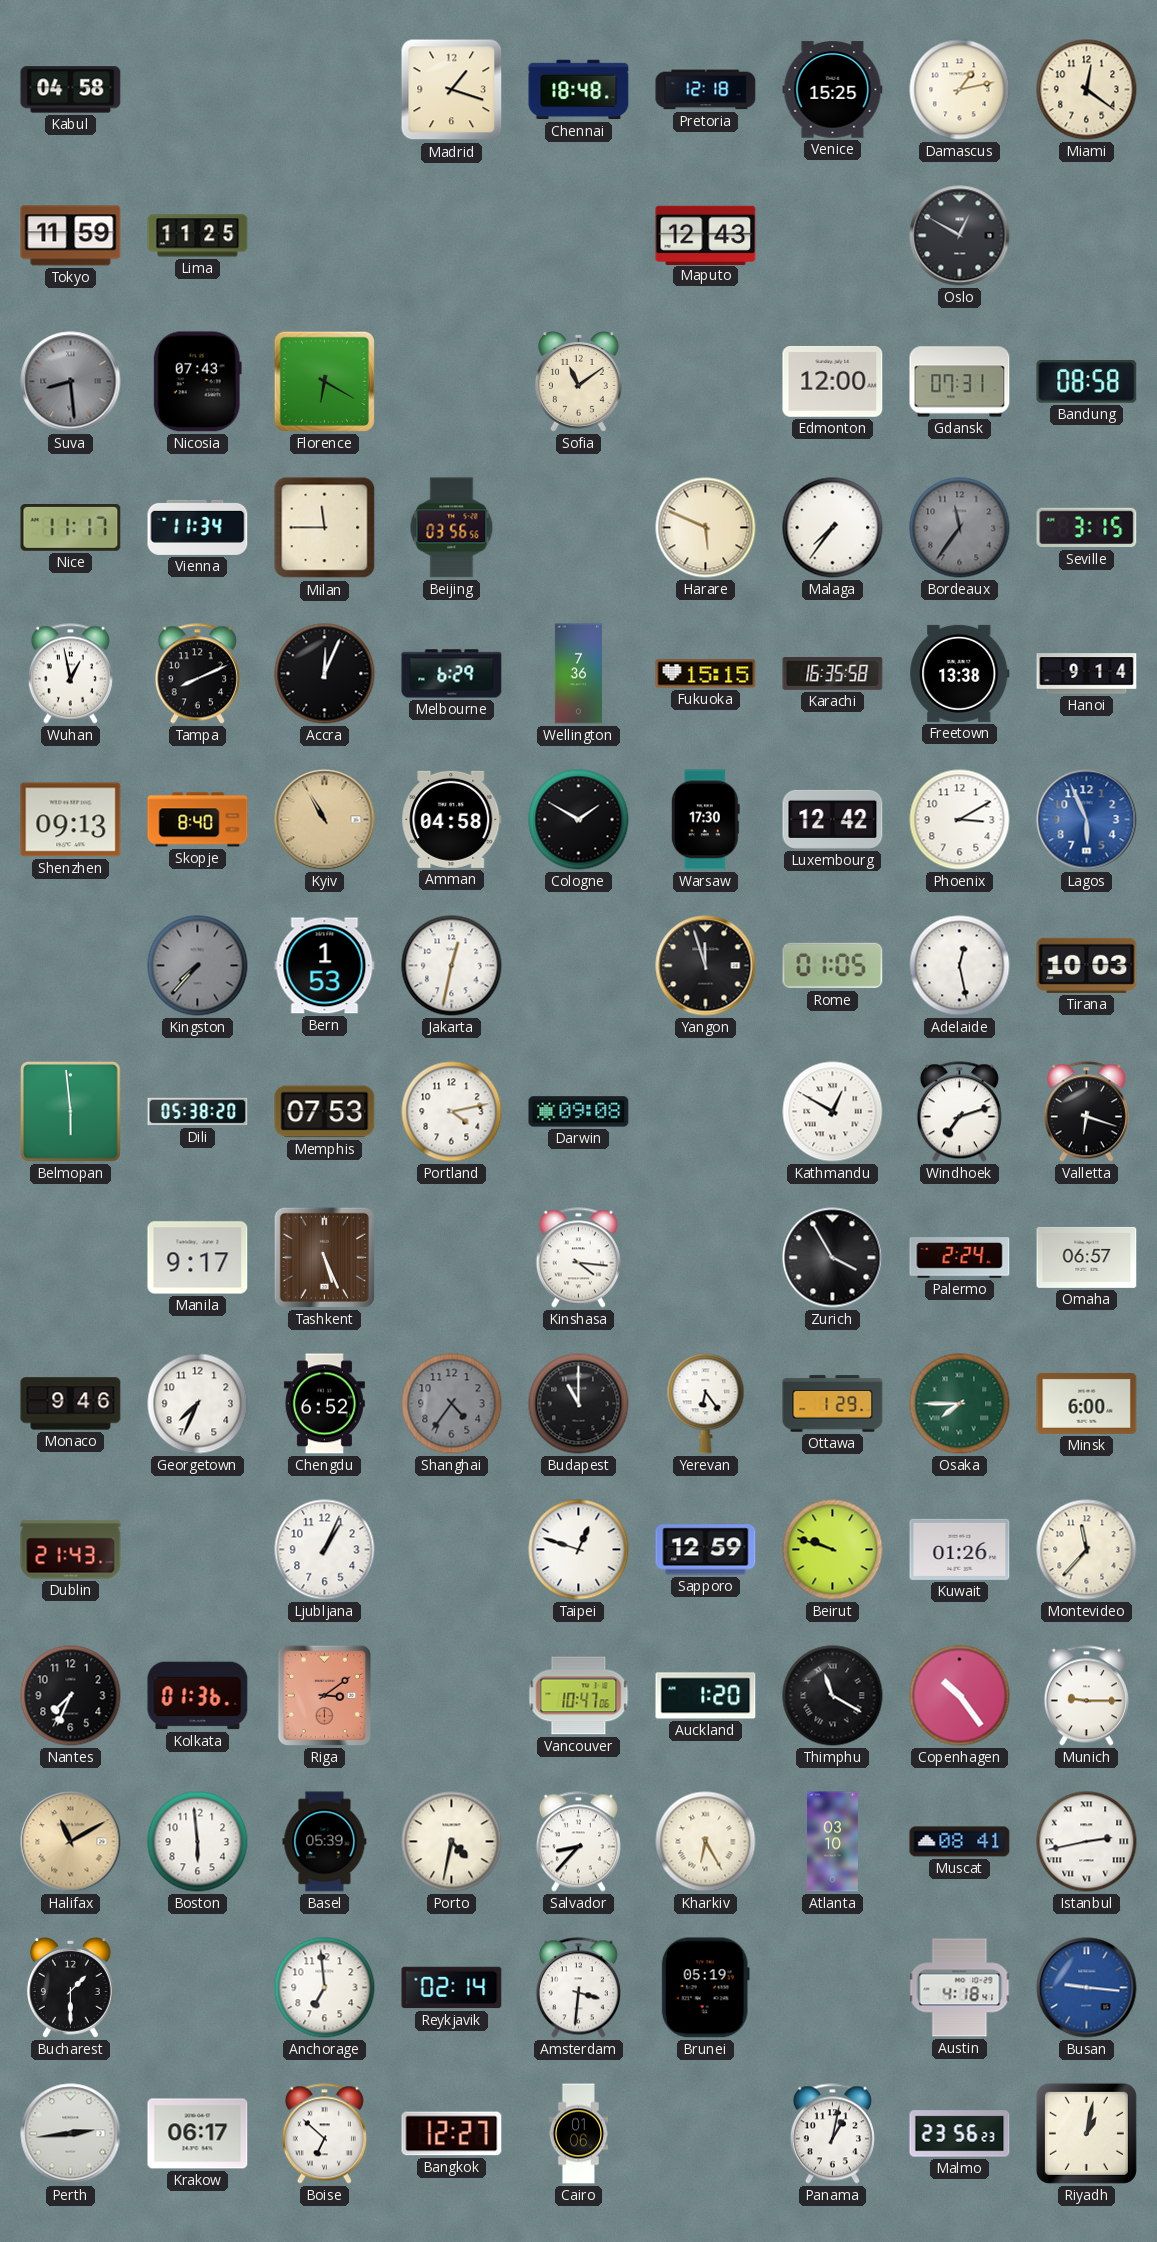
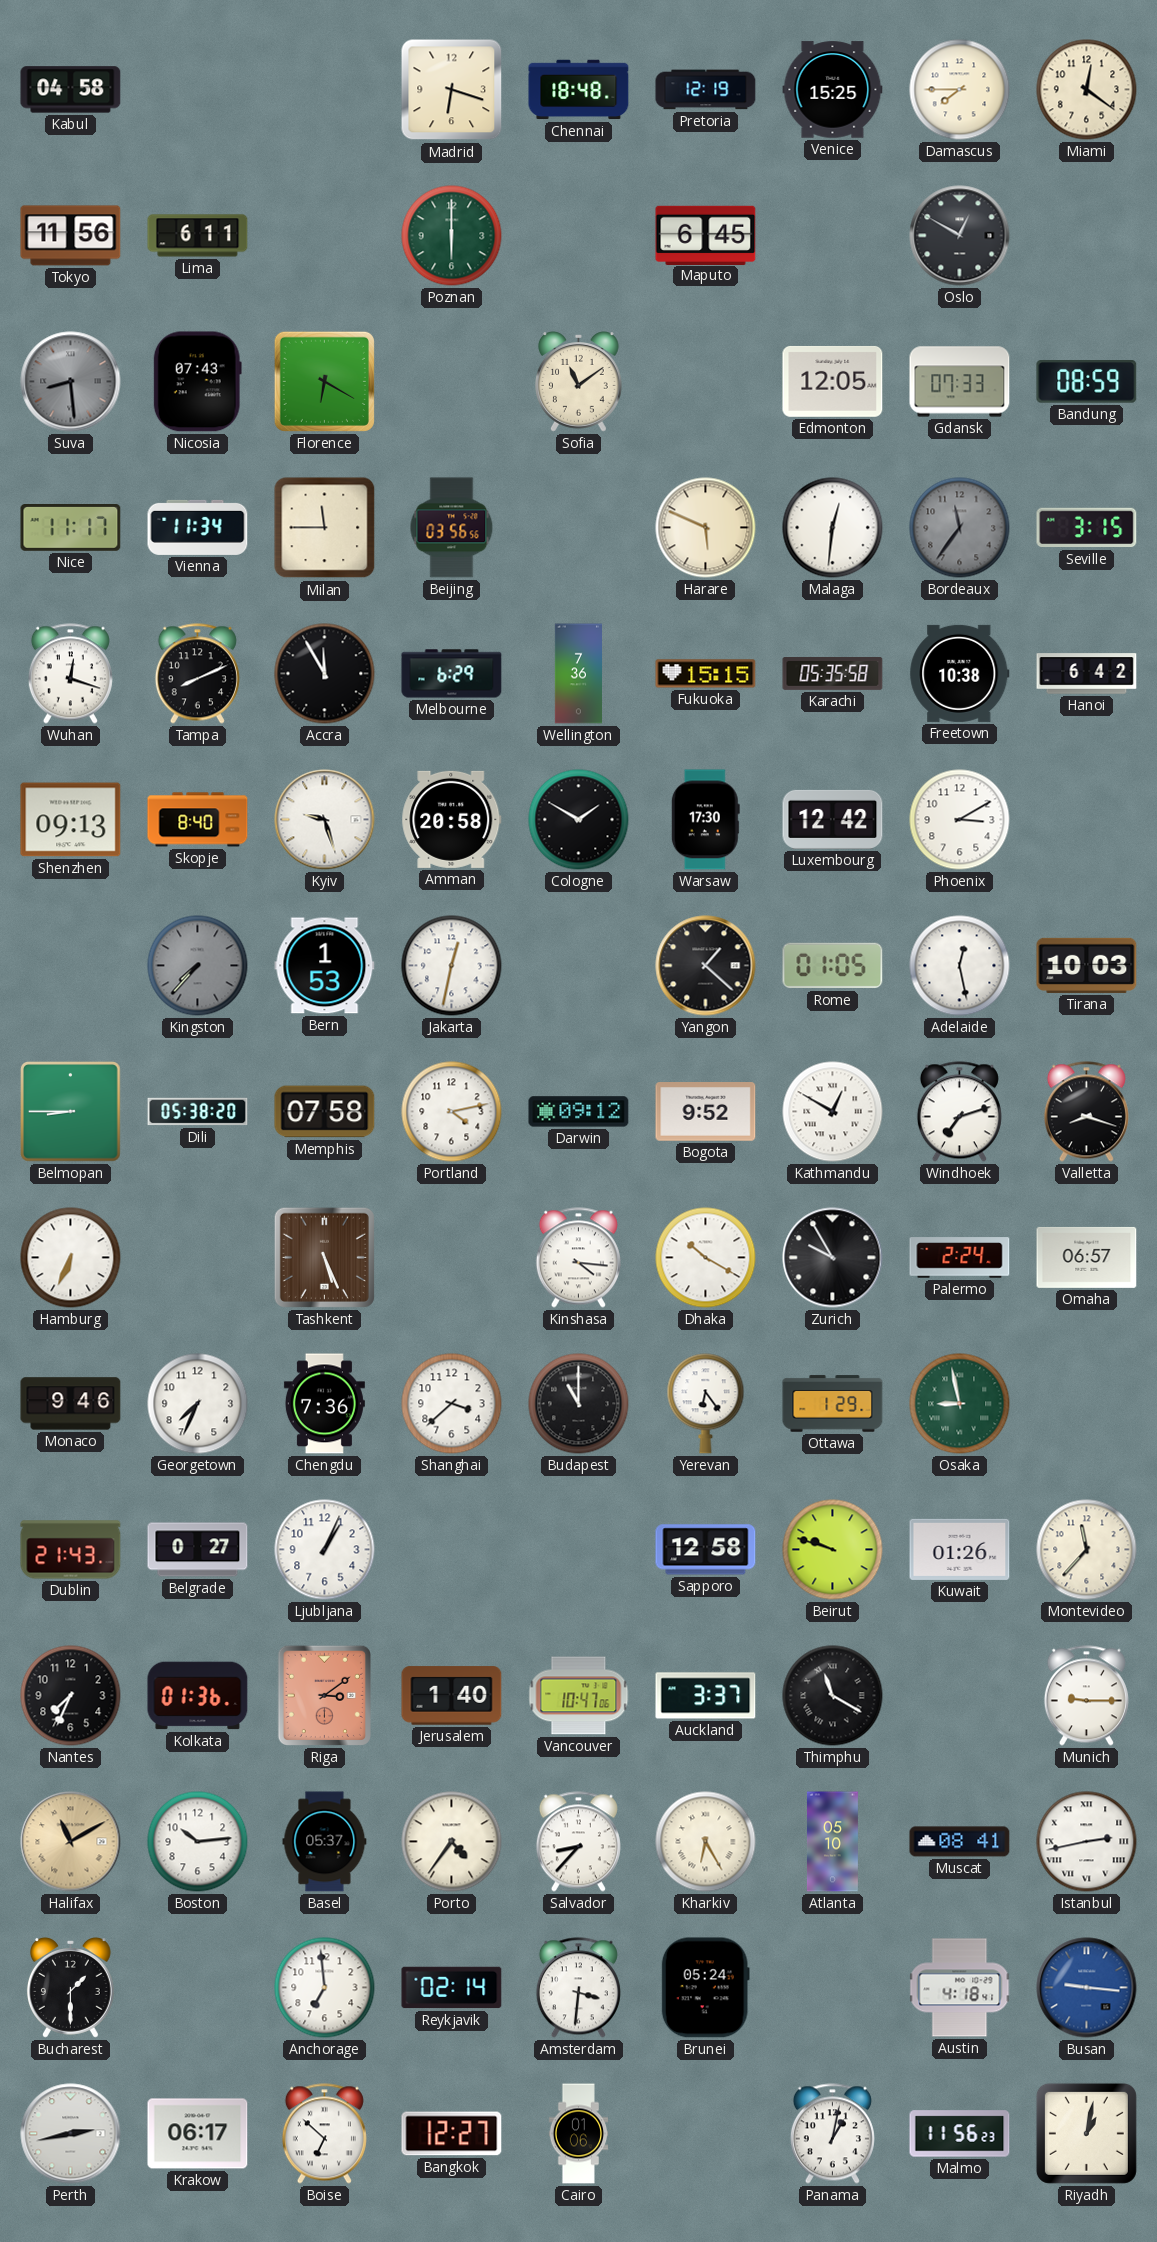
Madrid: 1:18 -> 6:18 (452, 90)
Pretoria: 12:18 -> 12:19 (706, 90)
Damascus: 1:13 -> 7:45 (960, 90)
Tokyo: 11:59 -> 11:56 (71, 236)
Lima: 11:25 -> 6:11 (198, 236)
Poznan: none -> 6:00 (452, 236)
Maputo: 12:43 -> 6:45 (706, 235)
Edmonton: 12:00 -> 12:05 (833, 381)
Gdansk: 07:31 -> 07:33 (960, 382)
Bandung: 08:58 -> 08:59 (1087, 382)
Malaga: 7:36 -> 12:31 (833, 528)
Wuhan: 12:58 -> 12:18 (70, 674)
Accra: 12:04 -> 11:55 (325, 674)
Karachi: 16:35 -> 05:35 (833, 674)
Freetown: 13:38 -> 10:38 (960, 673)
Hanoi: 9:14 -> 6:42 (1087, 674)
Kyiv: 10:55 -> 9:27 (325, 820)
Kyiv dial: champagne -> white (325, 820)
Amman: 04:58 -> 20:58 (452, 819)
Lagos: 5:56 -> none (1087, 820)
Yangon: 11:57 -> 1:22 (706, 966)
Belmopan: 5:59 -> 8:45 (71, 1112)
Memphis: 07:53 -> 07:58 (325, 1112)
Darwin: 09:08 -> 09:12 (579, 1112)
Bogota: none -> 9:52 (706, 1112)
Valletta: 6:18 -> 8:18 (1086, 1112)
Hamburg: none -> 6:34 (71, 1258)
Manila: 9:17 -> none (198, 1258)
Dhaka: none -> 10:20 (706, 1258)
Zurich: 3:55 -> 9:55 (833, 1258)
Chengdu: 6:52 -> 7:36 (324, 1404)
Shanghai: 4:36 -> 3:38 (452, 1404)
Shanghai dial: grey -> white (452, 1404)
Osaka: 7:45 -> 8:58 (960, 1404)
Minsk: 6:00 -> none (1087, 1403)
Belgrade: none -> 0:27 (198, 1550)
Taipei: 12:48 -> none (579, 1550)
Sapporo: 12:59 -> 12:58 (706, 1550)
Jerusalem: none -> 1:40 (452, 1696)
Auckland: 1:20 -> 3:37 (706, 1696)
Copenhagen: 10:24 -> none (960, 1696)
Boston: 5:59 -> 10:14 (198, 1842)
Basel: 05:39 -> 05:37 (325, 1842)
Porto: 4:32 -> 4:36 (452, 1842)
Atlanta: 03:10 -> 05:10 (832, 1842)
Brunei: 05:19 -> 05:24 (705, 1988)
Perth: 2:44 -> 2:43 (71, 2134)
Malmo: 23:56 -> 11:56 (960, 2134)
